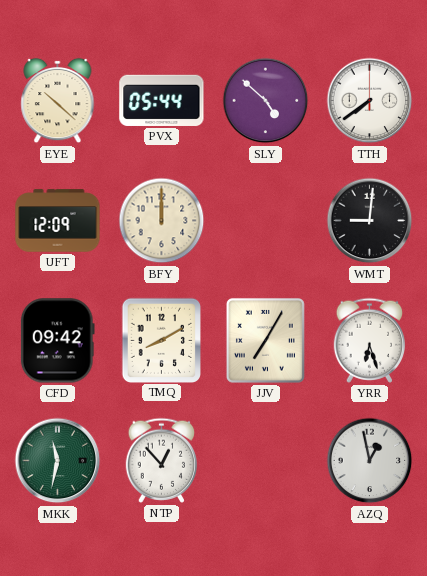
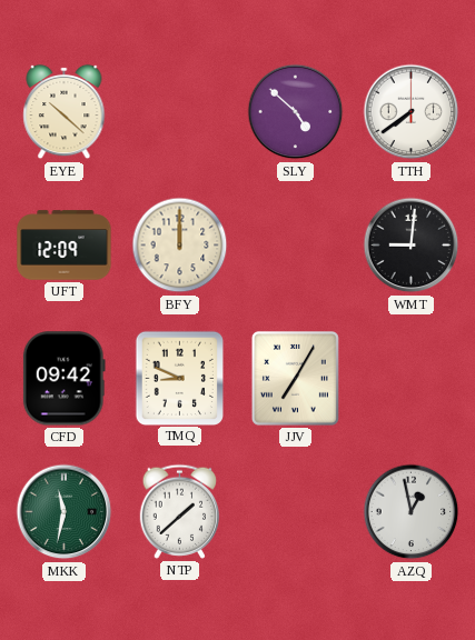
PVX: 05:44 -> none (162, 100)
TMQ: 8:10 -> 8:49 (179, 378)
YRR: 6:27 -> none (370, 340)
NTP: 12:53 -> 1:38 (180, 511)
